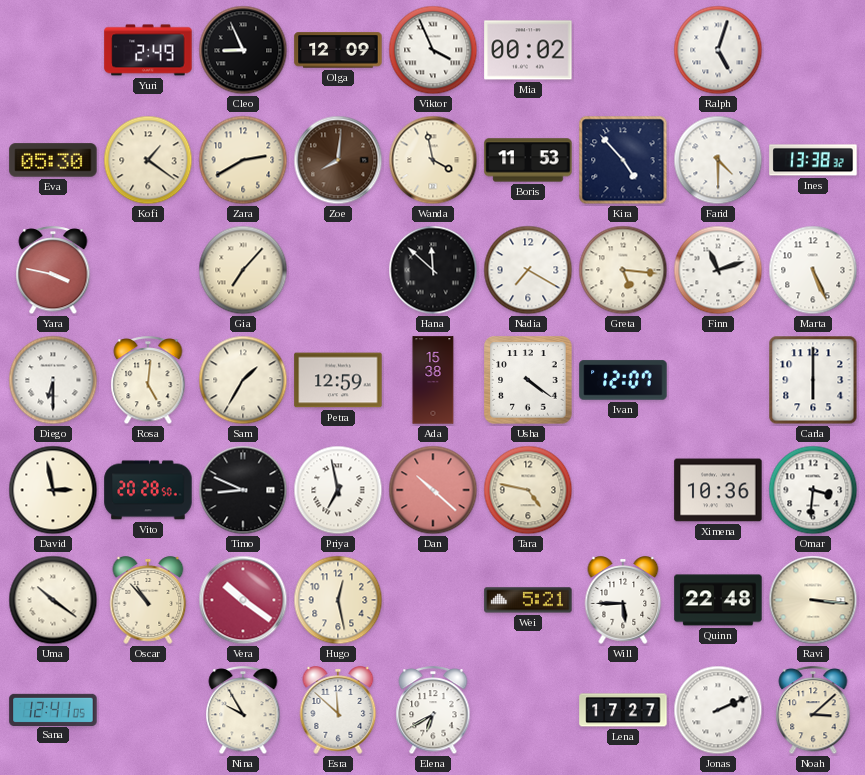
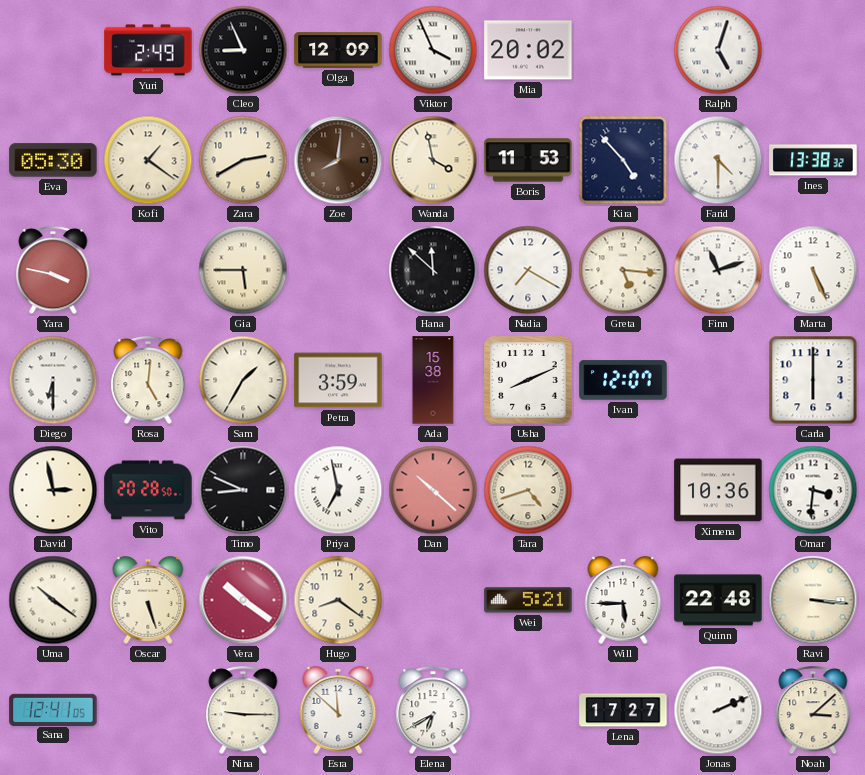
Mia: 00:02 -> 20:02 (528, 50)
Gia: 7:07 -> 5:45 (243, 270)
Petra: 12:59 -> 3:59 (338, 380)
Usha: 4:21 -> 8:11 (528, 380)
Tara: 4:47 -> 4:42 (528, 490)
Oscar: 10:53 -> 5:27 (148, 600)
Hugo: 12:28 -> 8:21 (338, 600)
Nina: 9:55 -> 9:15 (243, 711)
